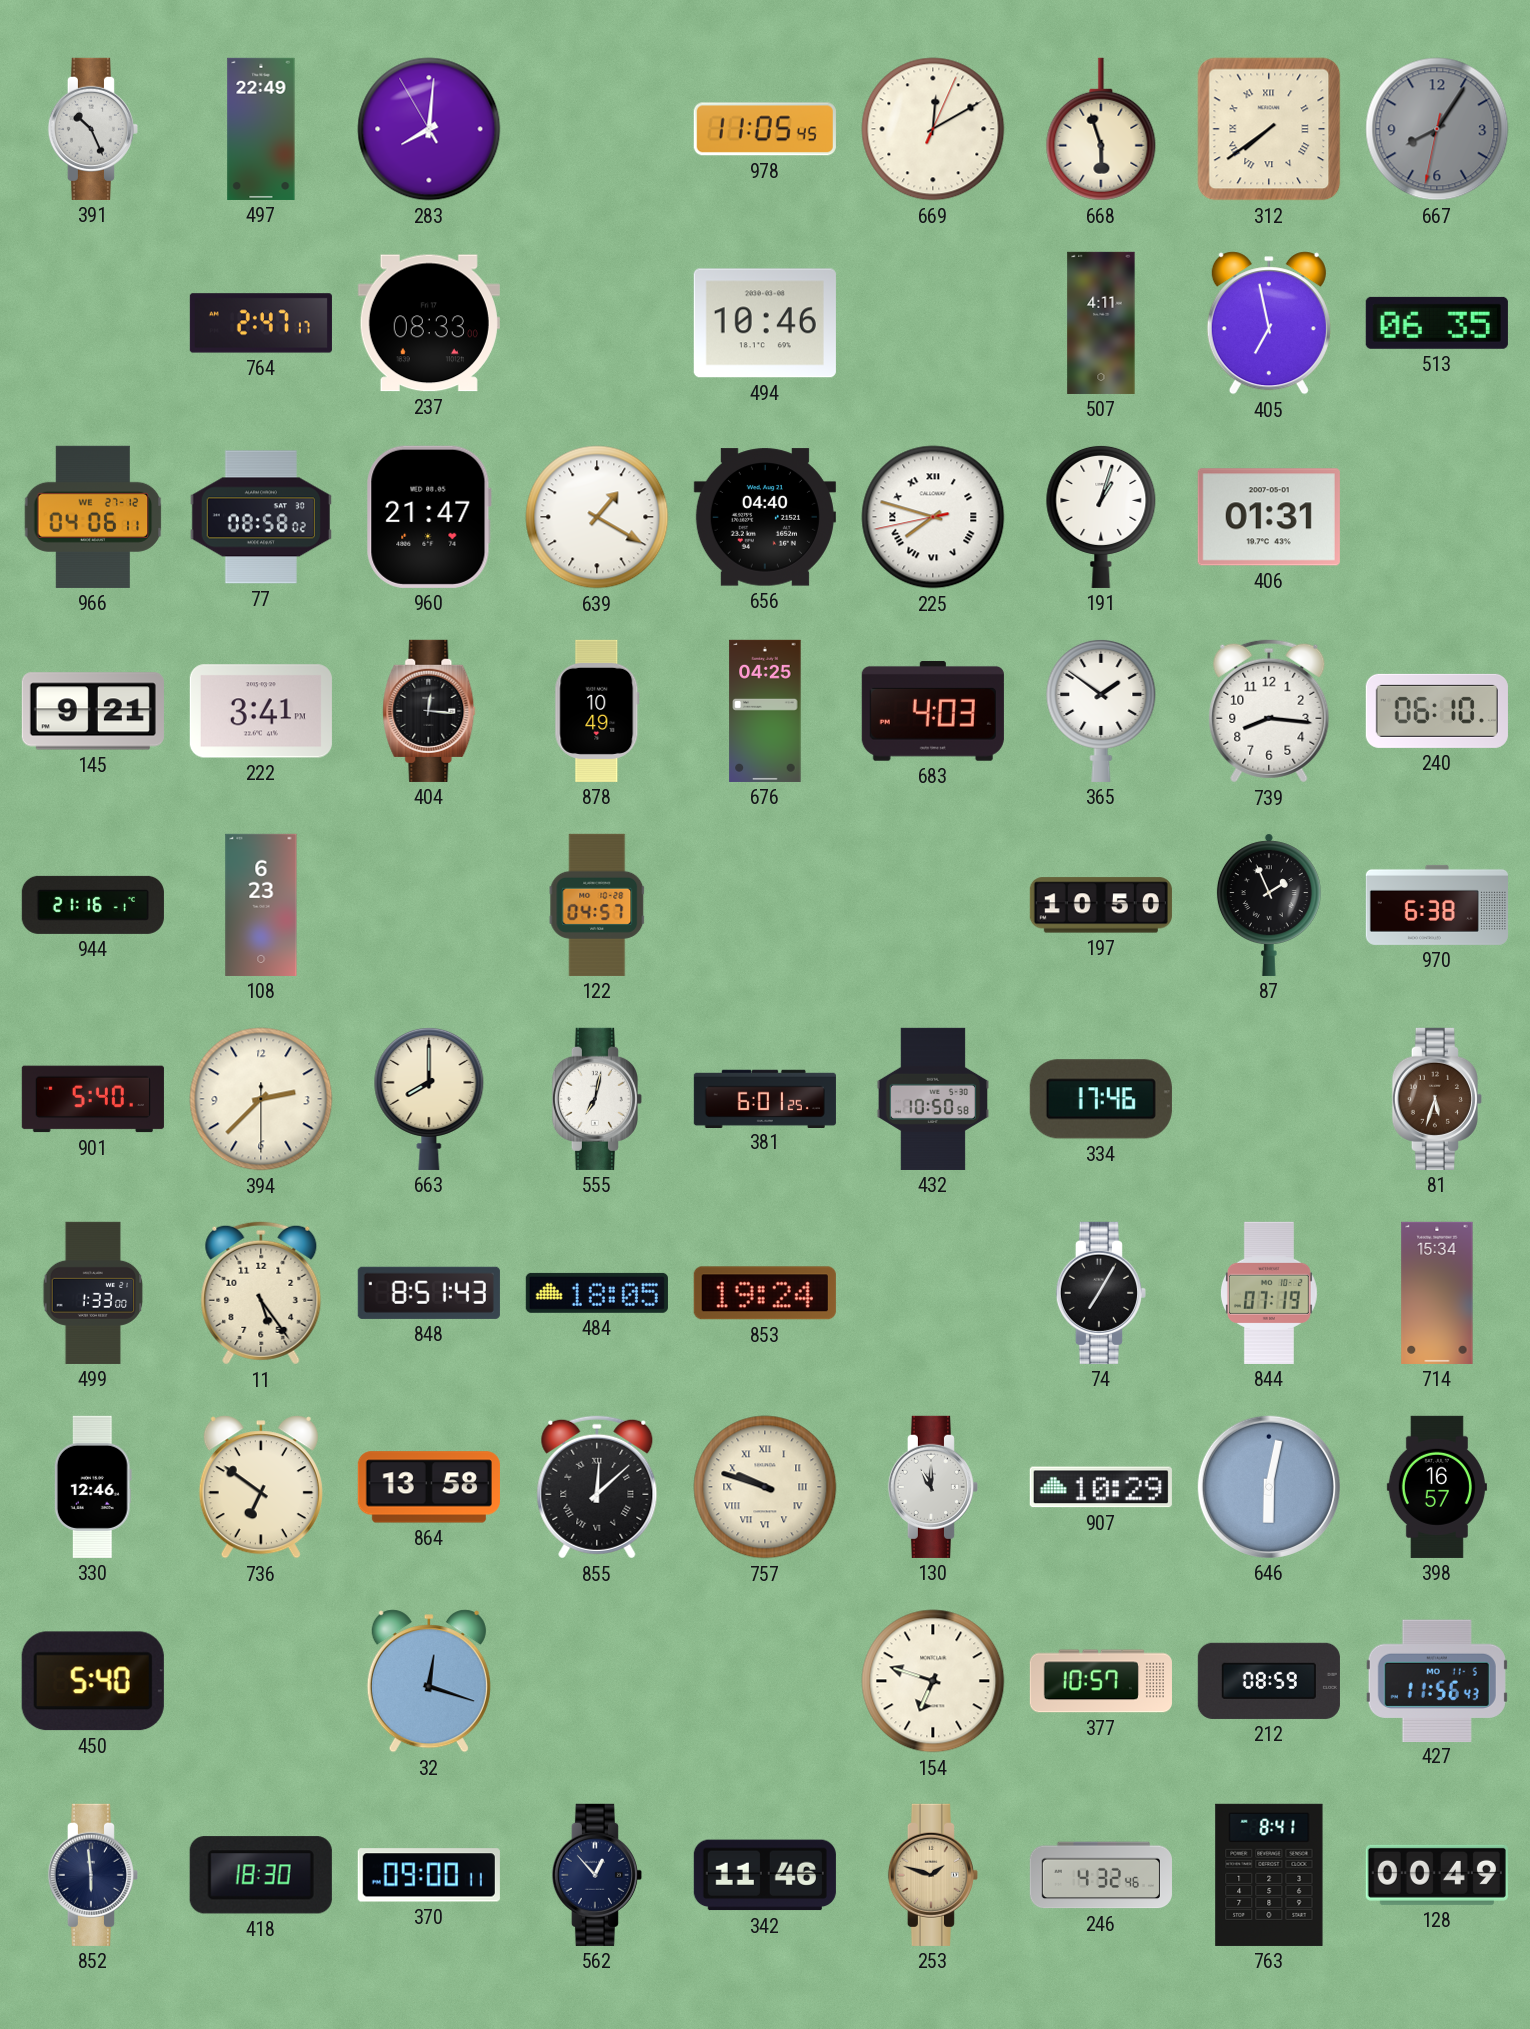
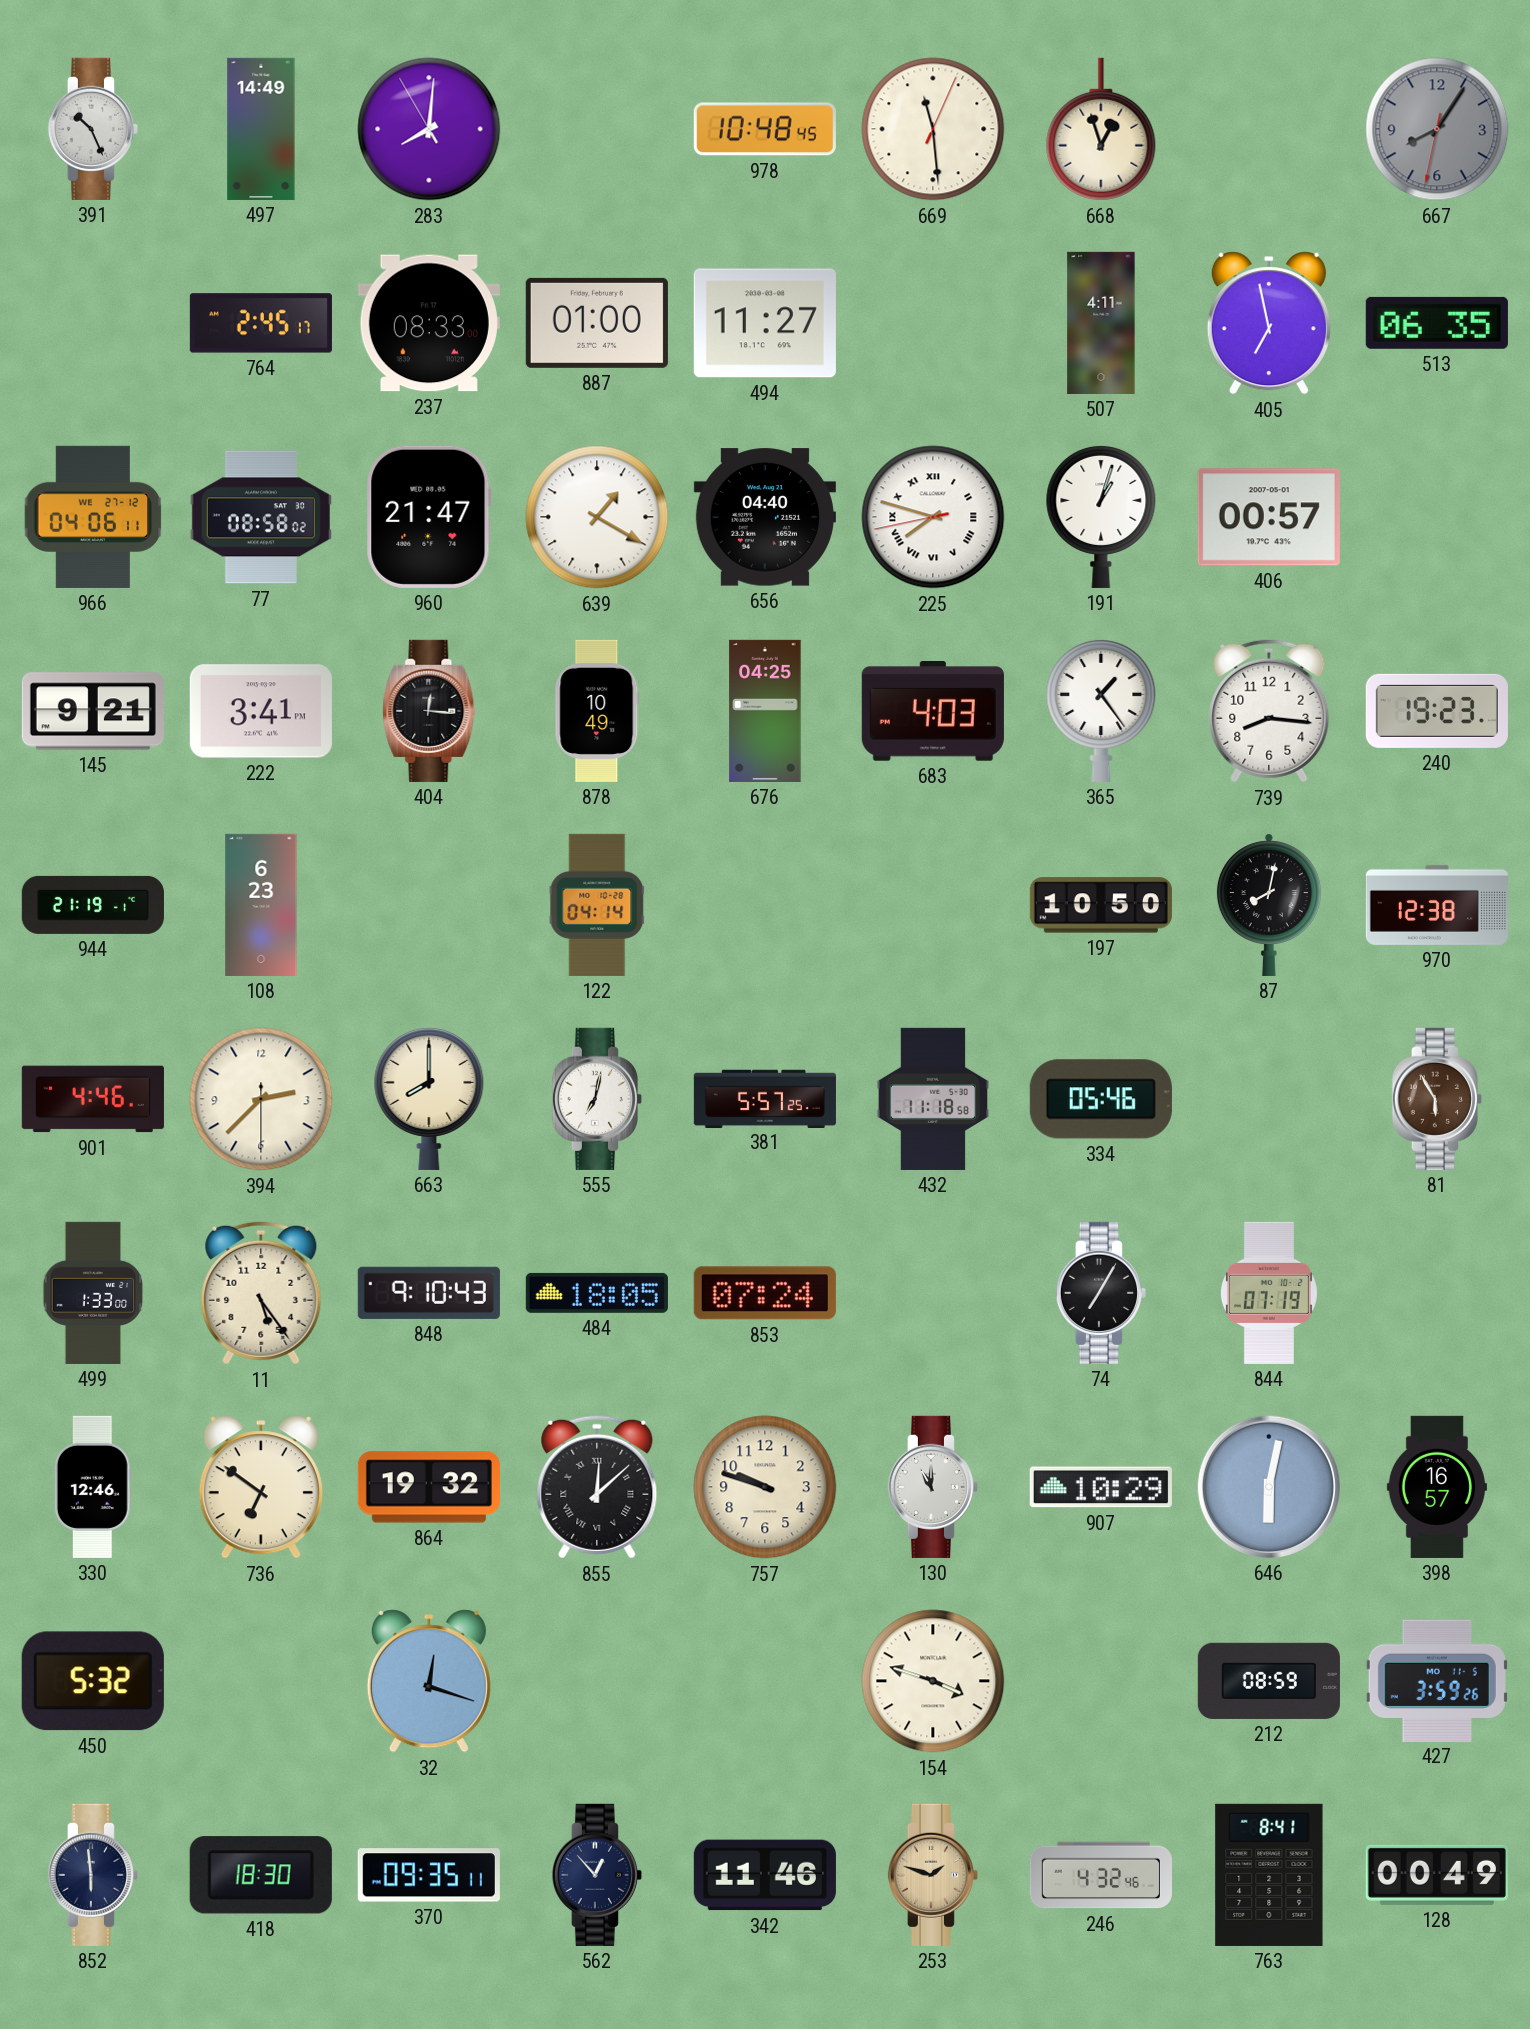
497: 22:49 -> 14:49 (261, 129)
978: 11:05 -> 10:48 (765, 129)
669: 12:10 -> 11:29 (933, 129)
668: 5:57 -> 12:57 (1101, 129)
312: 7:39 -> none (1269, 129)
764: 2:47 -> 2:45 (261, 323)
887: none -> 01:00 (597, 323)
494: 10:46 -> 11:27 (765, 323)
406: 01:31 -> 00:57 (1269, 517)
365: 1:51 -> 1:24 (1101, 710)
240: 06:10 -> 19:23 (1437, 711)
944: 21:16 -> 21:19 (93, 905)
122: 04:57 -> 04:14 (597, 905)
87: 1:56 -> 8:02 (1269, 905)
970: 6:38 -> 12:38 (1437, 905)
901: 5:40 -> 4:46 (93, 1099)
381: 6:01 -> 5:57 (765, 1098)
432: 10:50 -> 11:18 (933, 1099)
334: 17:46 -> 05:46 (1101, 1099)
81: 5:33 -> 5:55 (1437, 1099)
848: 8:51 -> 9:10 (429, 1293)
853: 19:24 -> 07:24 (765, 1293)
714: 15:34 -> none (1437, 1293)
864: 13:58 -> 19:32 (429, 1487)
757 numerals: Roman -> Arabic (765, 1487)
450: 5:40 -> 5:32 (93, 1681)
154: 6:48 -> 3:48 (933, 1681)
377: 10:57 -> none (1101, 1681)
427: 11:56 -> 3:59 (1437, 1680)
370: 09:00 -> 09:35 (429, 1875)
